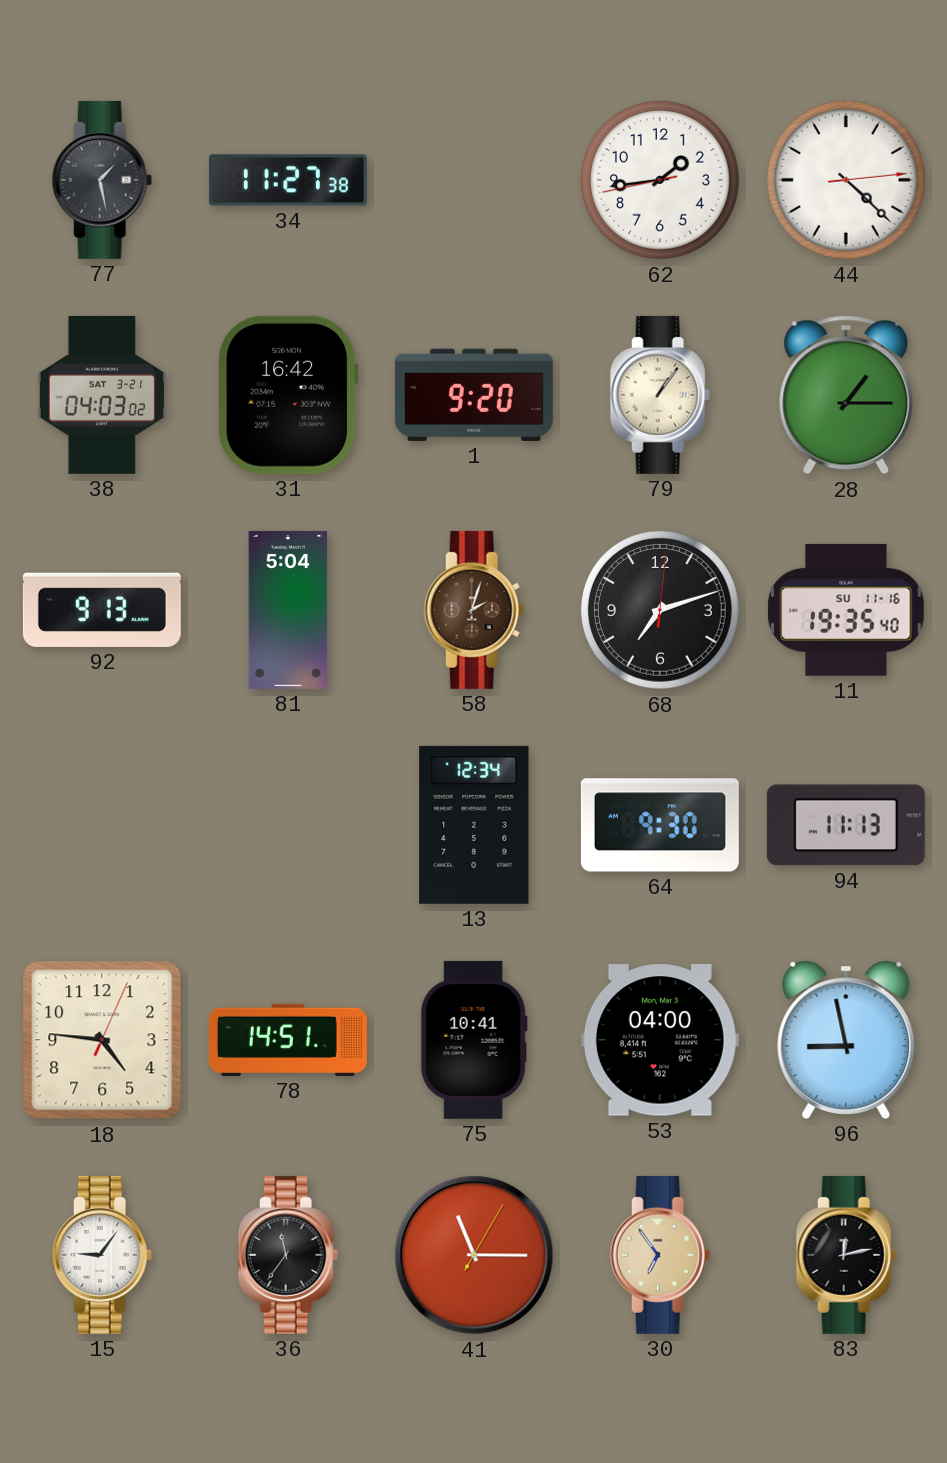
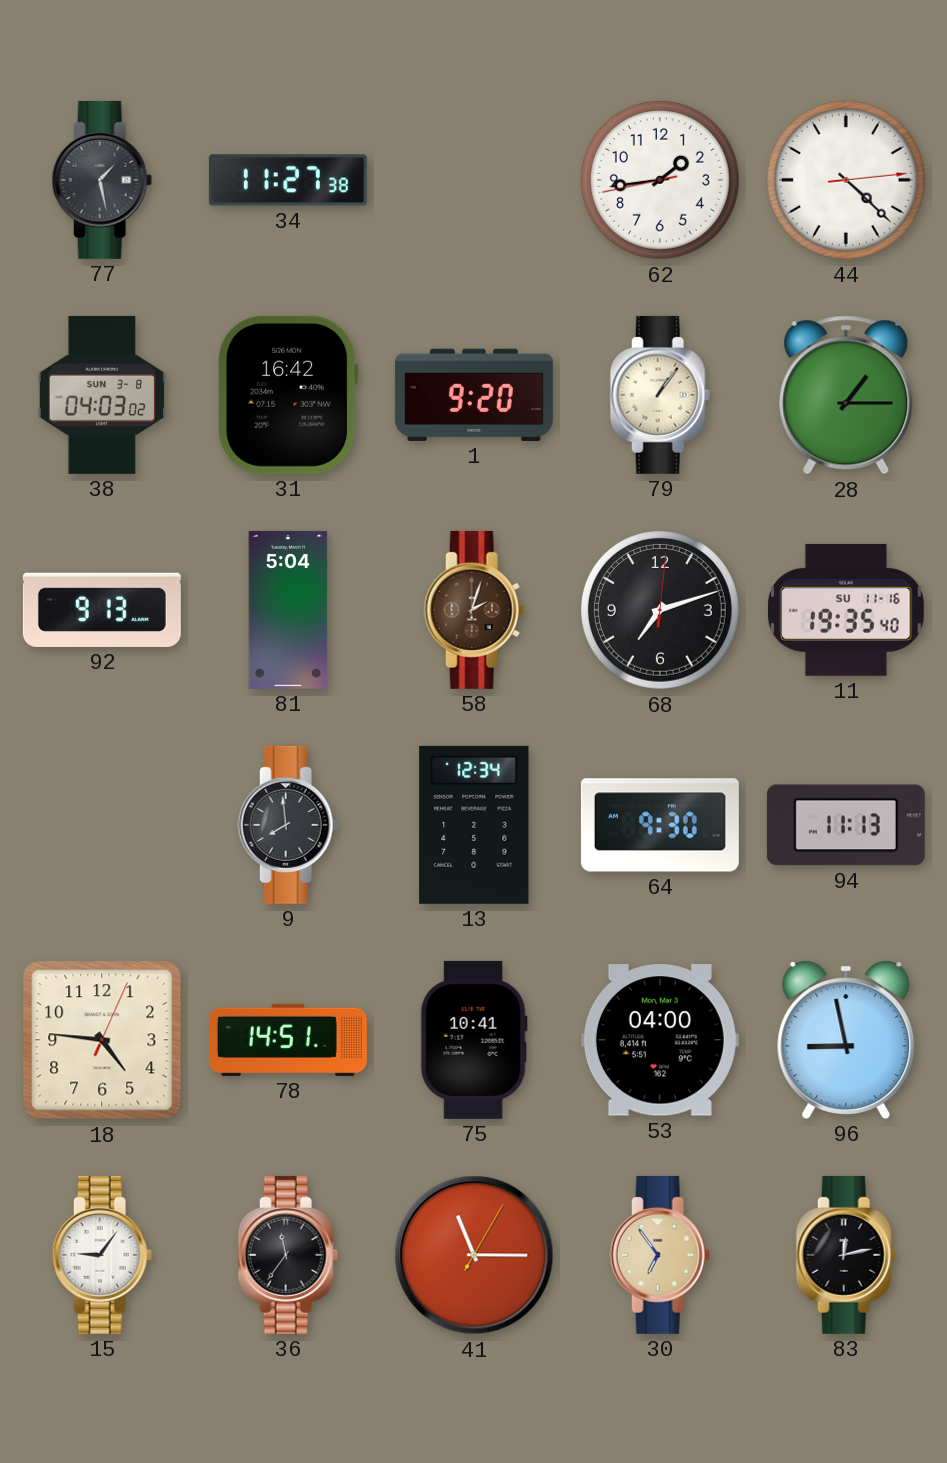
38 date: SAT 3-21 -> SUN 3-8 (102, 395)
9: none -> 7:59 (288, 825)
